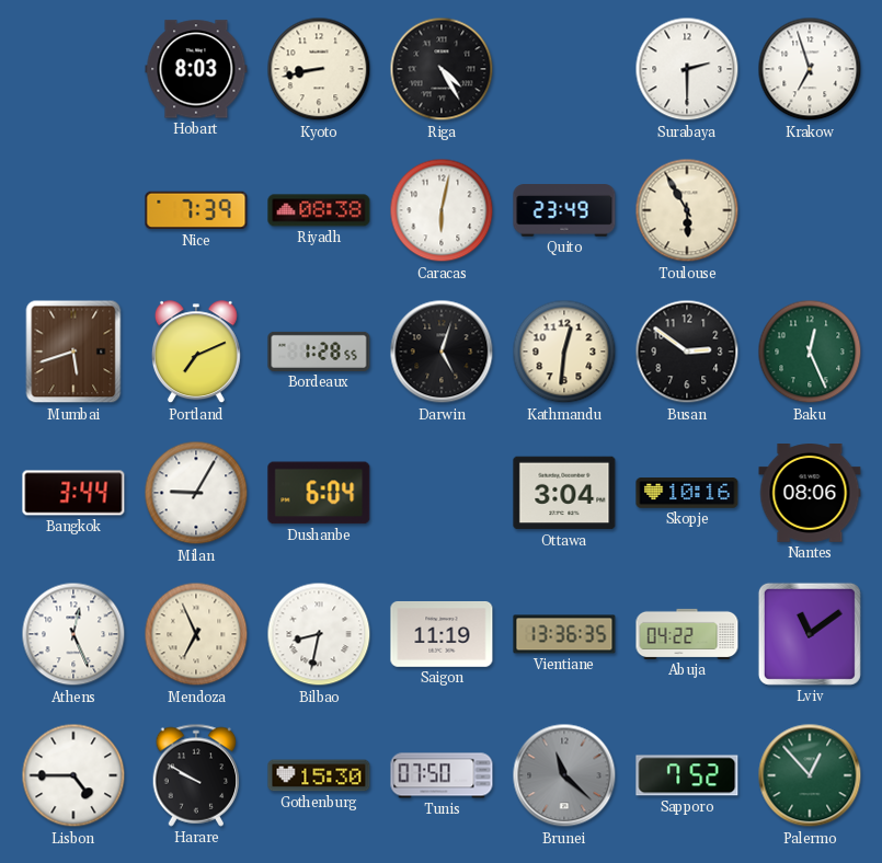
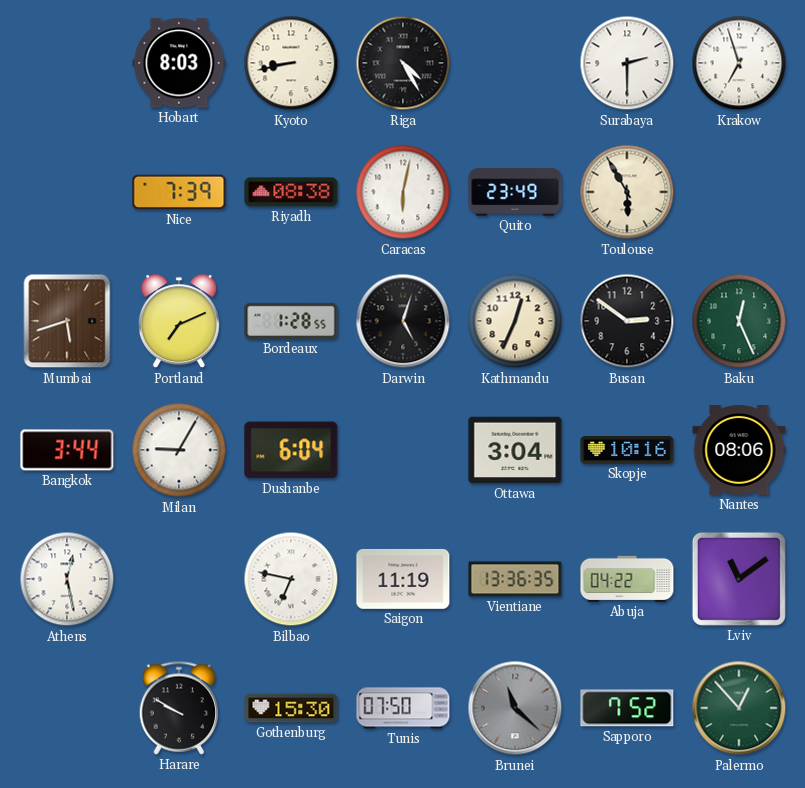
Kathmandu: 12:31 -> 12:34 (515, 321)
Athens: 12:26 -> 12:28 (67, 579)
Mendoza: 6:56 -> none (196, 634)
Bilbao: 8:32 -> 6:47 (291, 579)
Lisbon: 4:45 -> none (73, 775)
